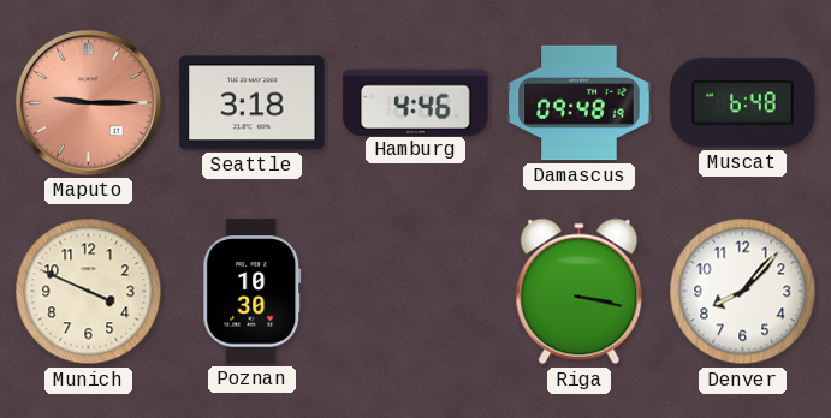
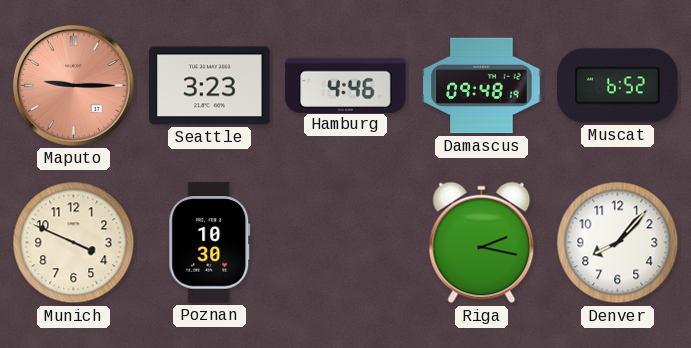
Seattle: 3:18 -> 3:23 (210, 86)
Muscat: 6:48 -> 6:52 (618, 86)
Riga: 3:17 -> 2:17 (482, 243)
